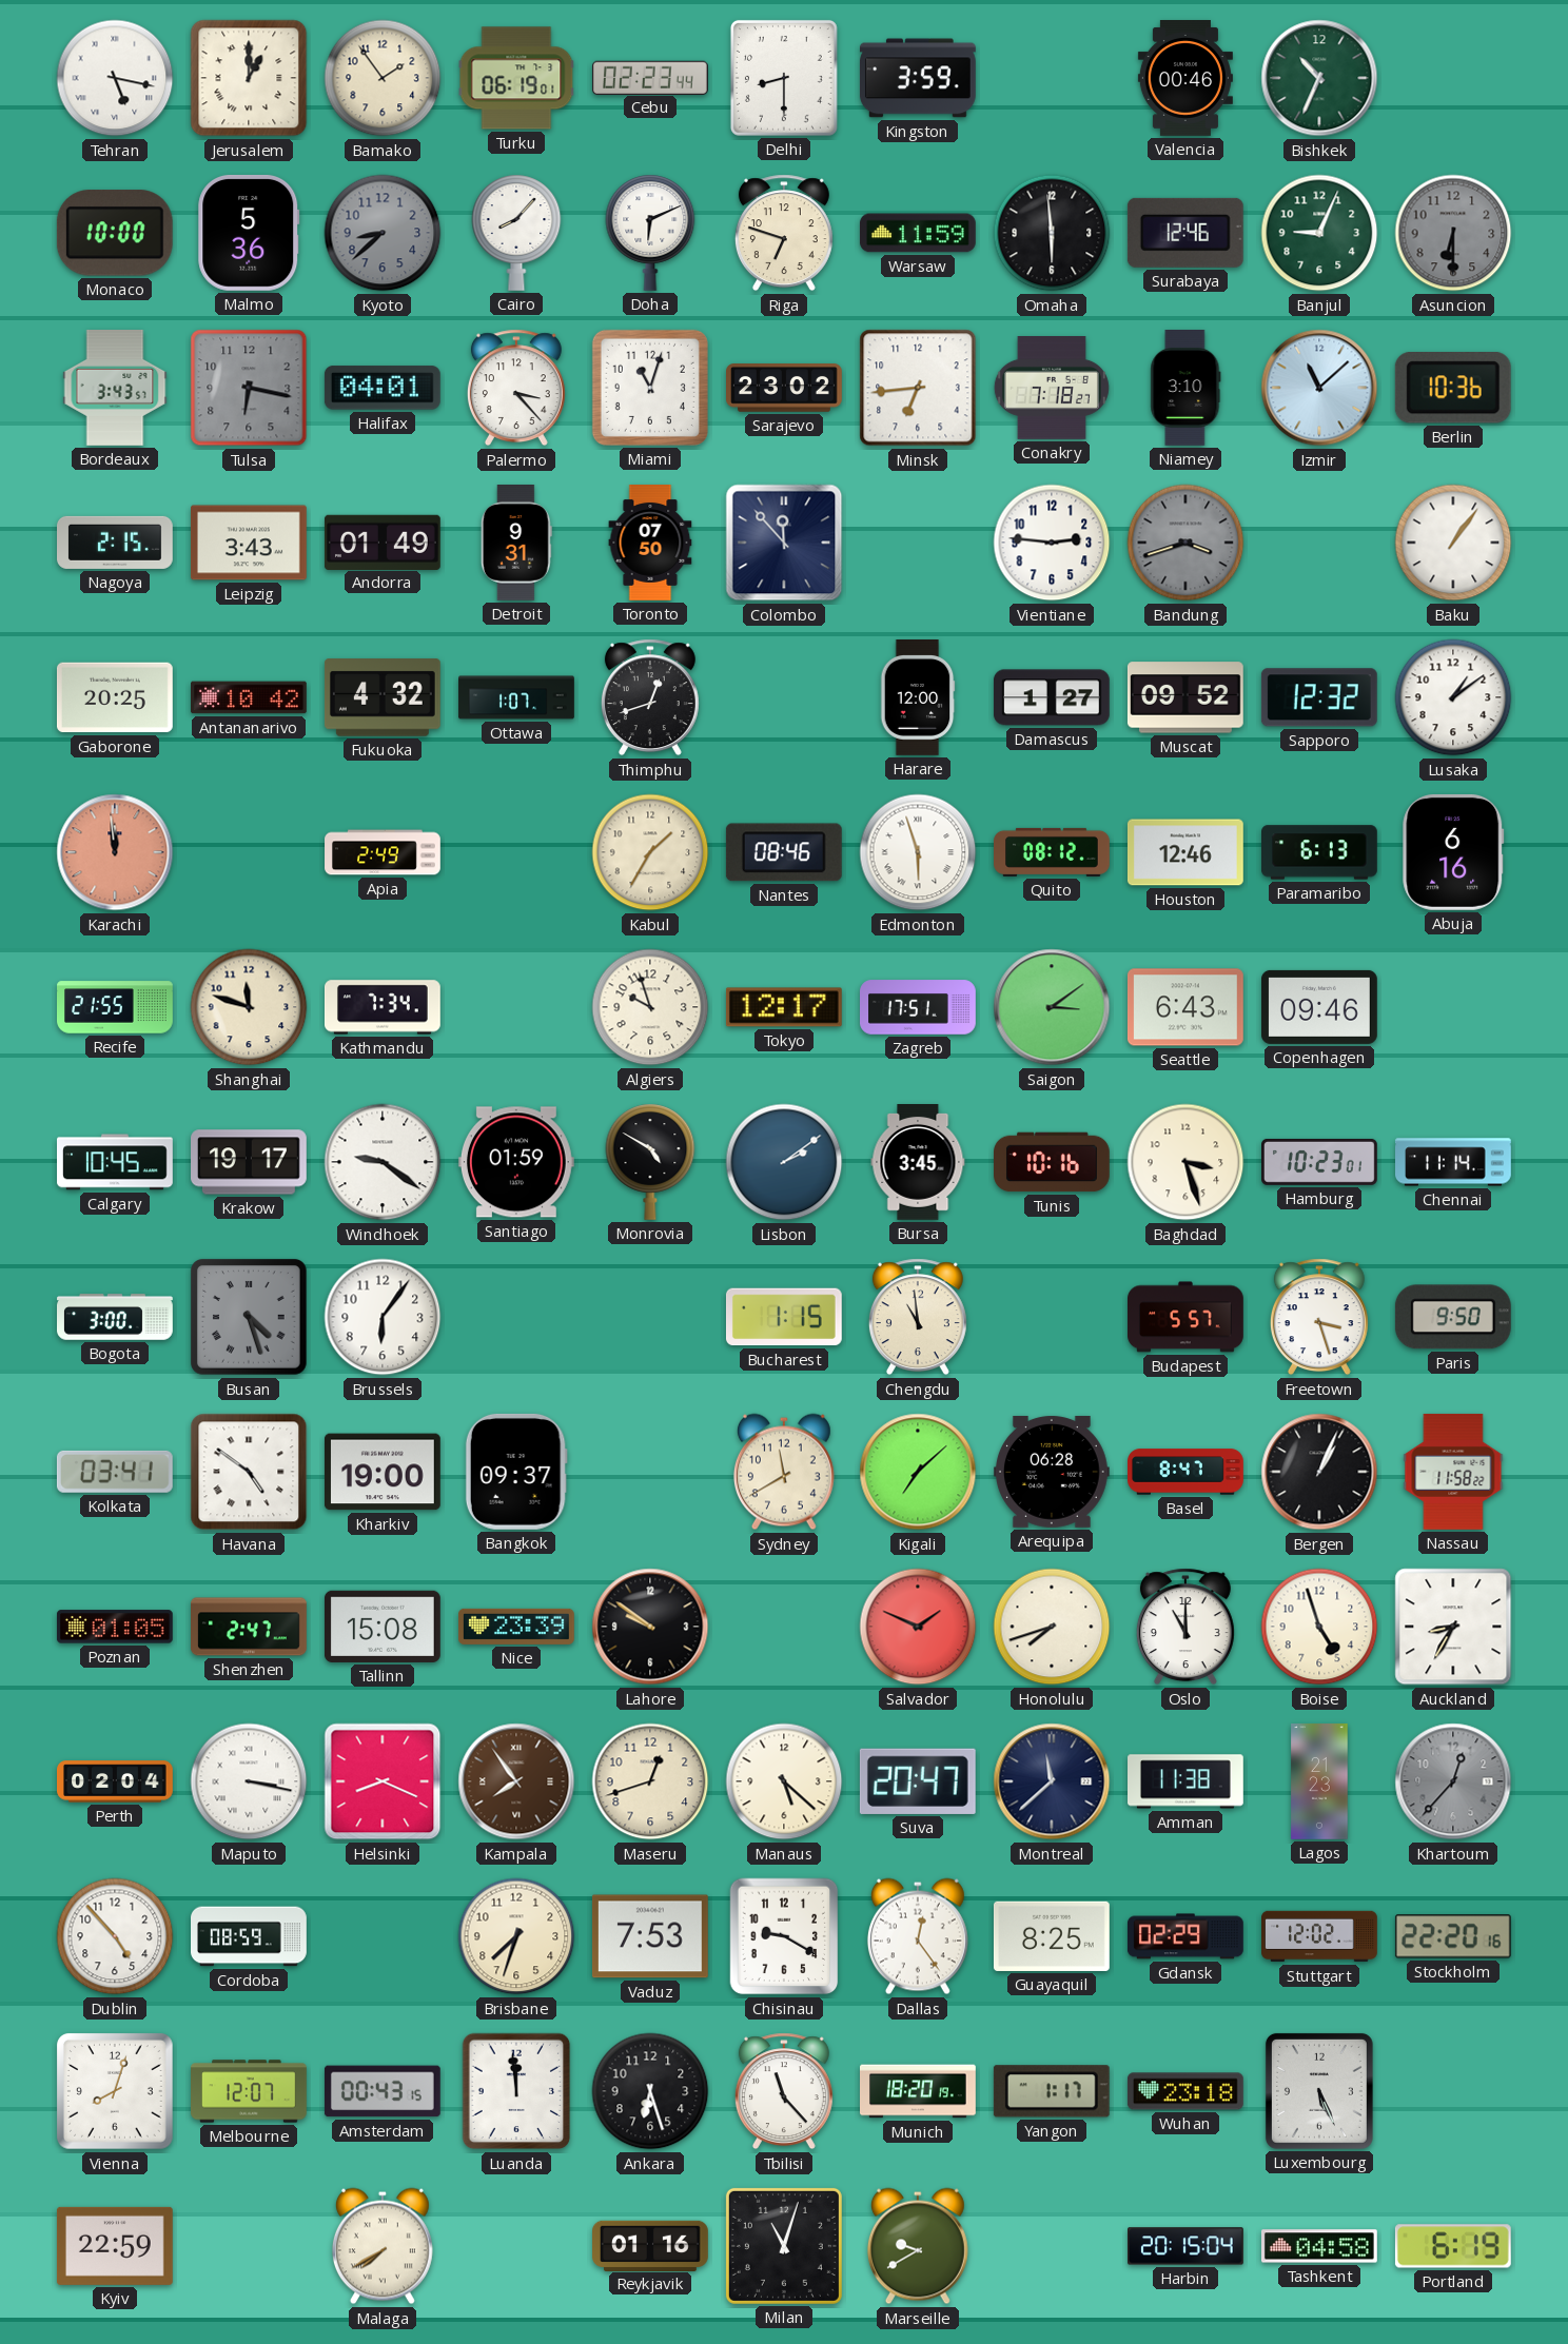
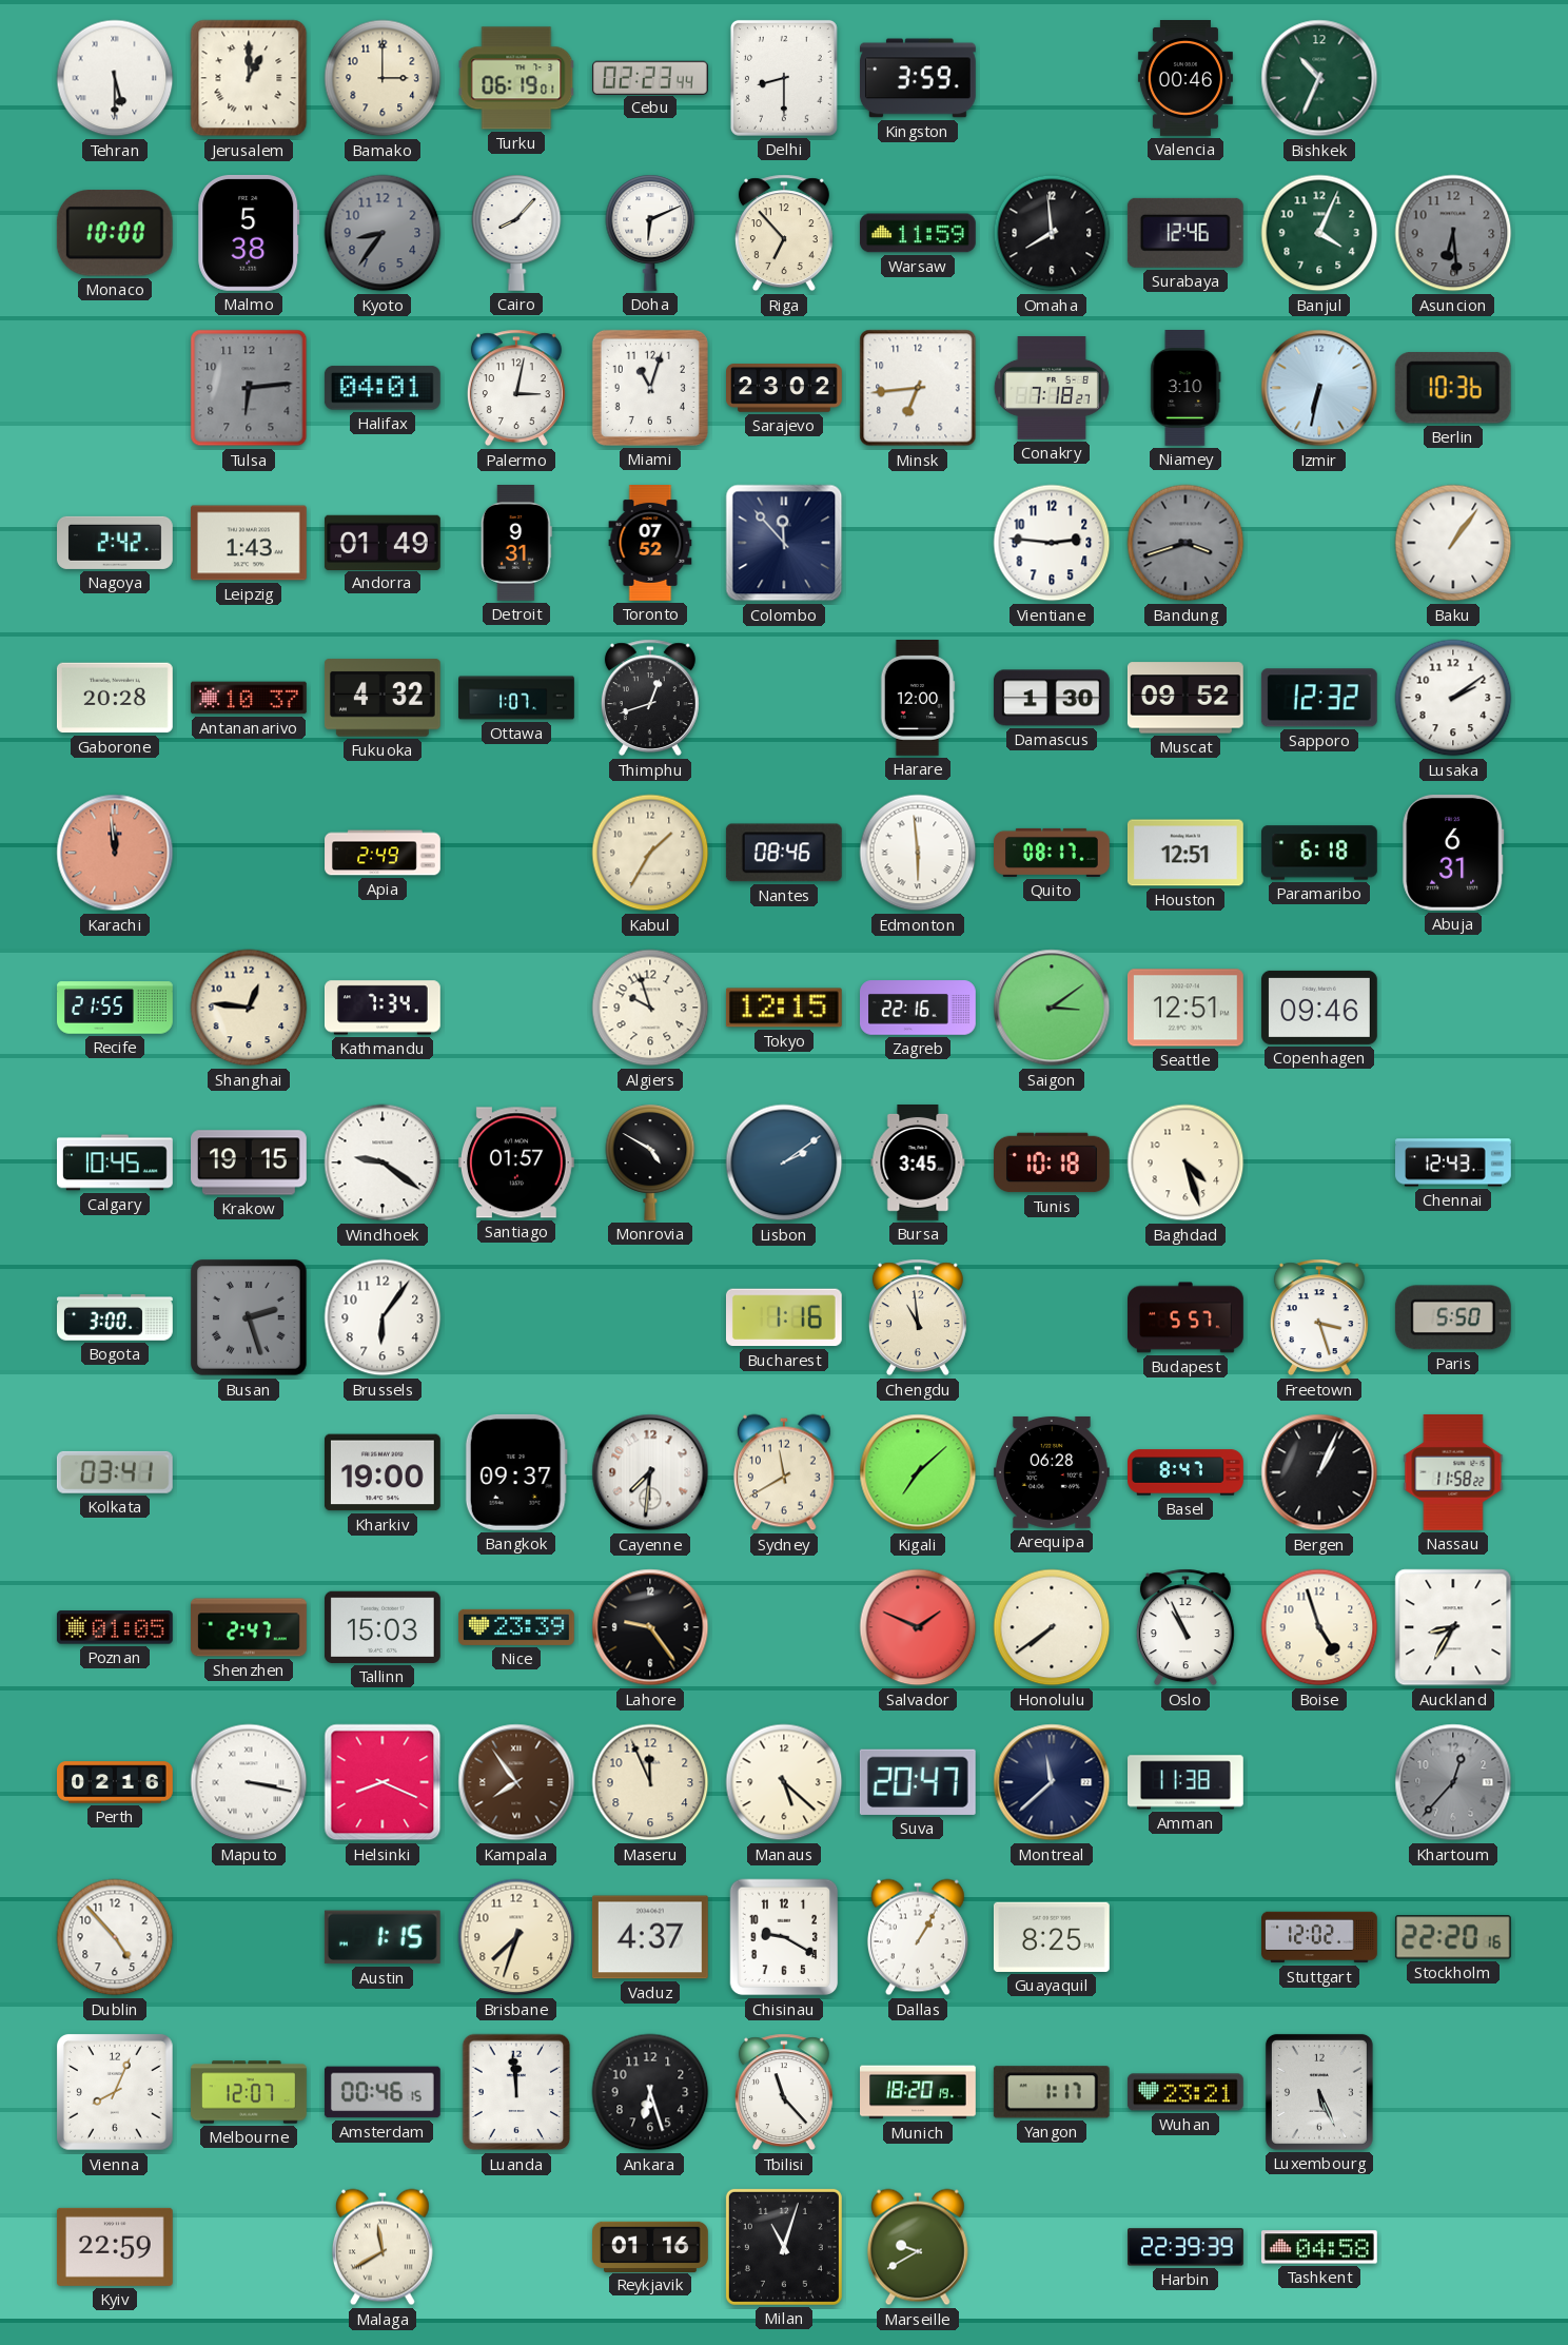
Tehran: 5:17 -> 5:30 (115, 78)
Bamako: 1:54 -> 3:00 (383, 78)
Malmo: 5:36 -> 5:38 (249, 233)
Kyoto: 8:38 -> 8:36 (383, 233)
Riga: 6:48 -> 6:53 (784, 233)
Omaha: 5:59 -> 7:59 (1052, 233)
Banjul: 9:04 -> 4:04 (1319, 233)
Asuncion: 6:30 -> 6:29 (1453, 233)
Bordeaux: 3:43 -> none (115, 389)
Tulsa: 6:17 -> 6:14 (249, 388)
Palermo: 3:23 -> 3:02 (516, 388)
Izmir: 11:08 -> 6:32 (1319, 388)
Nagoya: 2:15 -> 2:42 (116, 543)
Leipzig: 3:43 -> 1:43 (249, 543)
Toronto: 07:50 -> 07:52 (650, 544)
Gaborone: 20:25 -> 20:28 (115, 698)
Antananarivo: 10:42 -> 10:37 (250, 698)
Damascus: 1:27 -> 1:30 (1052, 698)
Lusaka: 1:09 -> 2:09 (1453, 698)
Edmonton: 5:57 -> 5:59 (918, 853)
Quito: 08:12 -> 08:17 (1052, 853)
Houston: 12:46 -> 12:51 (1185, 853)
Paramaribo: 6:13 -> 6:18 (1320, 853)
Abuja: 6:16 -> 6:31 (1453, 853)
Shanghai: 11:48 -> 12:46 (249, 1008)
Tokyo: 12:17 -> 12:15 (784, 1008)
Zagreb: 17:51 -> 22:16 (919, 1008)
Seattle: 6:43 -> 12:51 (1185, 1008)
Krakow: 19:17 -> 19:15 (250, 1162)
Santiago: 01:59 -> 01:57 (516, 1162)
Tunis: 10:16 -> 10:18 (1053, 1162)
Baghdad: 3:27 -> 4:27 (1185, 1162)
Hamburg: 10:23 -> none (1320, 1162)
Chennai: 11:14 -> 12:43 (1454, 1162)
Busan: 4:27 -> 2:27 (250, 1318)
Bucharest: 1:15 -> 1:16 (784, 1317)
Paris: 9:50 -> 5:50 (1453, 1317)
Havana: 4:51 -> none (249, 1472)
Cayenne: none -> 7:31 (650, 1472)
Tallinn: 15:08 -> 15:03 (383, 1627)
Lahore: 9:51 -> 9:24 (650, 1627)
Honolulu: 7:42 -> 7:39 (1052, 1627)
Oslo: 11:00 -> 10:56 (1185, 1627)
Perth: 02:04 -> 02:16 (116, 1782)
Maseru: 12:42 -> 11:56 (650, 1782)
Lagos: 21:23 -> none (1319, 1782)
Cordoba: 08:59 -> none (250, 1936)
Austin: none -> 1:15 (383, 1937)
Vaduz: 7:53 -> 4:37 (650, 1937)
Dallas: 12:24 -> 1:05 (918, 1937)
Gdansk: 02:29 -> none (1185, 1936)
Vienna: 8:03 -> 8:04 (116, 2093)
Amsterdam: 00:43 -> 00:46 (383, 2092)
Wuhan: 23:18 -> 23:21 (1185, 2092)
Malaga: 7:40 -> 11:40 (383, 2247)
Harbin: 20:15 -> 22:39 (1187, 2247)
Portland: 6:19 -> none (1453, 2246)
